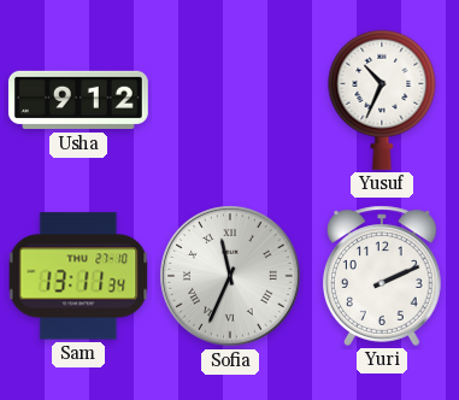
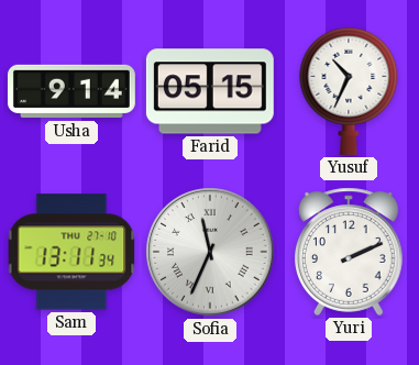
Usha: 9:12 -> 9:14 (71, 91)
Farid: none -> 05:15 (210, 91)
